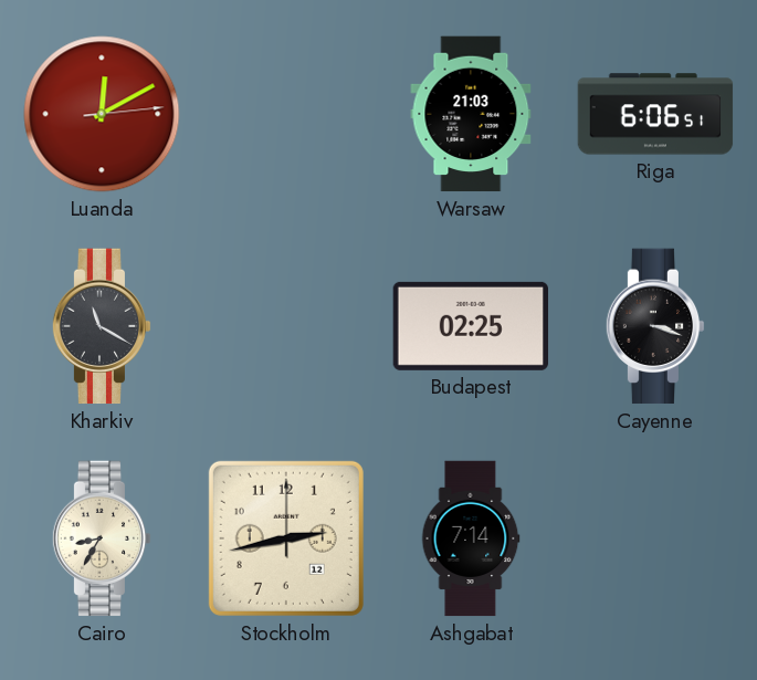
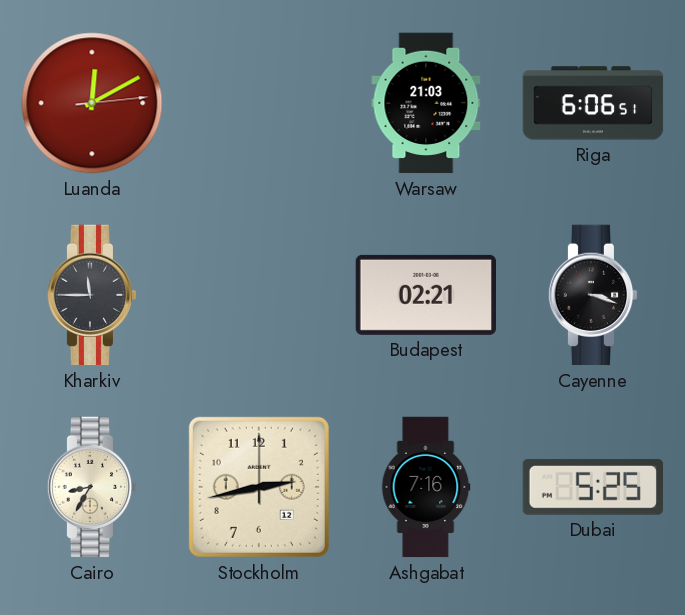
Kharkiv: 11:20 -> 11:45 (92, 295)
Budapest: 02:25 -> 02:21 (425, 295)
Ashgabat: 7:14 -> 7:16 (426, 487)
Dubai: none -> 5:25 (592, 487)
